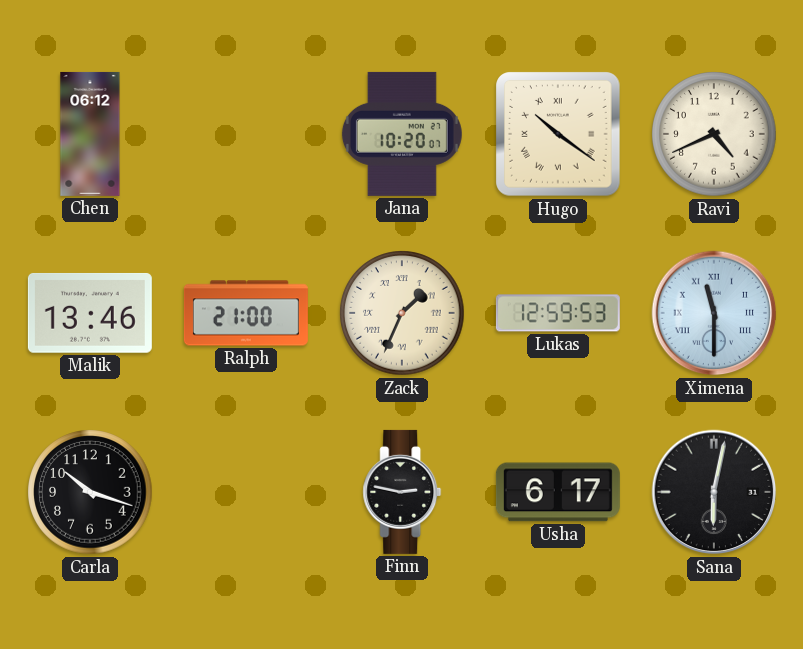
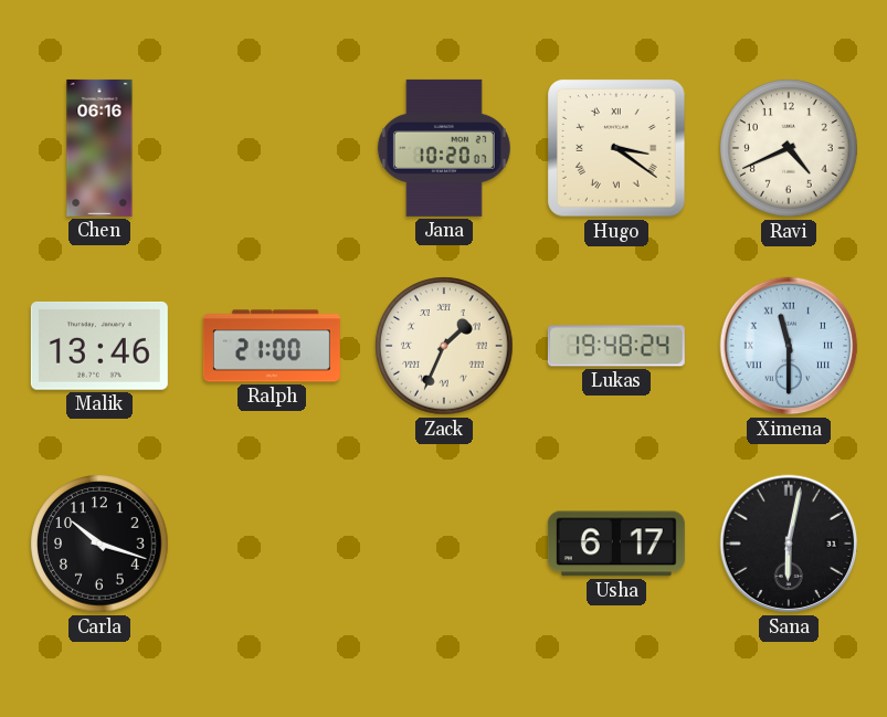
Chen: 06:12 -> 06:16 (99, 148)
Hugo: 10:21 -> 3:21 (616, 148)
Lukas: 12:59 -> 19:48 (616, 346)
Finn: 2:47 -> none (402, 492)
